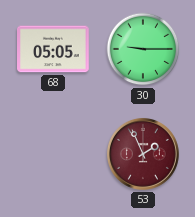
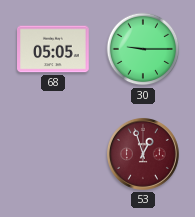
53: 1:56 -> 12:57 (143, 154)
